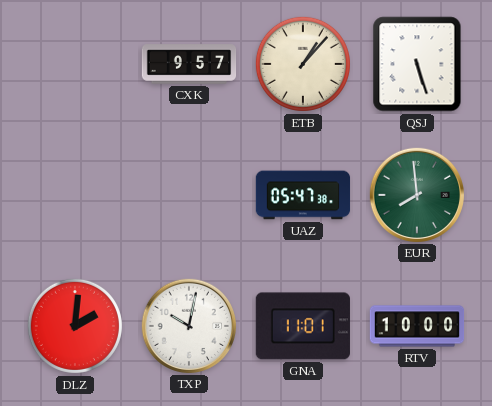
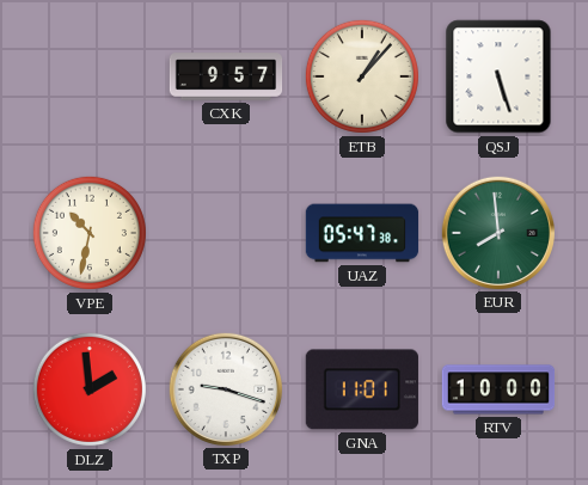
VPE: none -> 10:32 (90, 233)
DLZ: 2:01 -> 1:59 (90, 389)
TXP: 10:02 -> 9:18 (225, 388)
